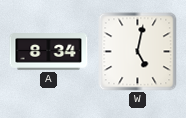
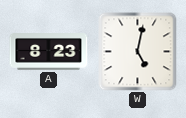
A: 8:34 -> 8:23 (49, 52)
